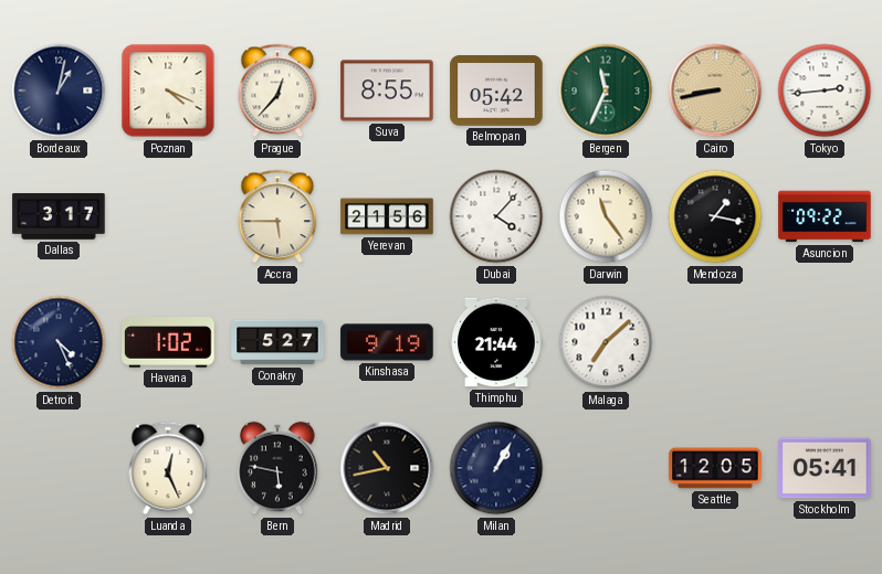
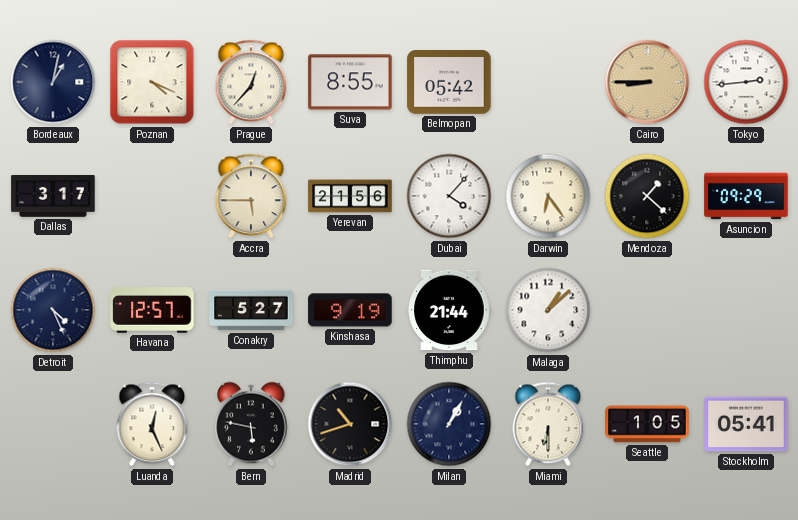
Bergen: 11:34 -> none (606, 91)
Cairo: 8:43 -> 8:45 (647, 82)
Darwin: 11:24 -> 6:24 (548, 196)
Mendoza: 1:17 -> 1:22 (647, 196)
Asuncion: 09:22 -> 09:29 (746, 196)
Havana: 1:02 -> 12:57 (152, 310)
Malaga: 7:08 -> 1:08 (548, 310)
Madrid: 10:43 -> 10:42 (350, 424)
Miami: none -> 6:30 (548, 424)
Seattle: 12:05 -> 1:05 (647, 424)
